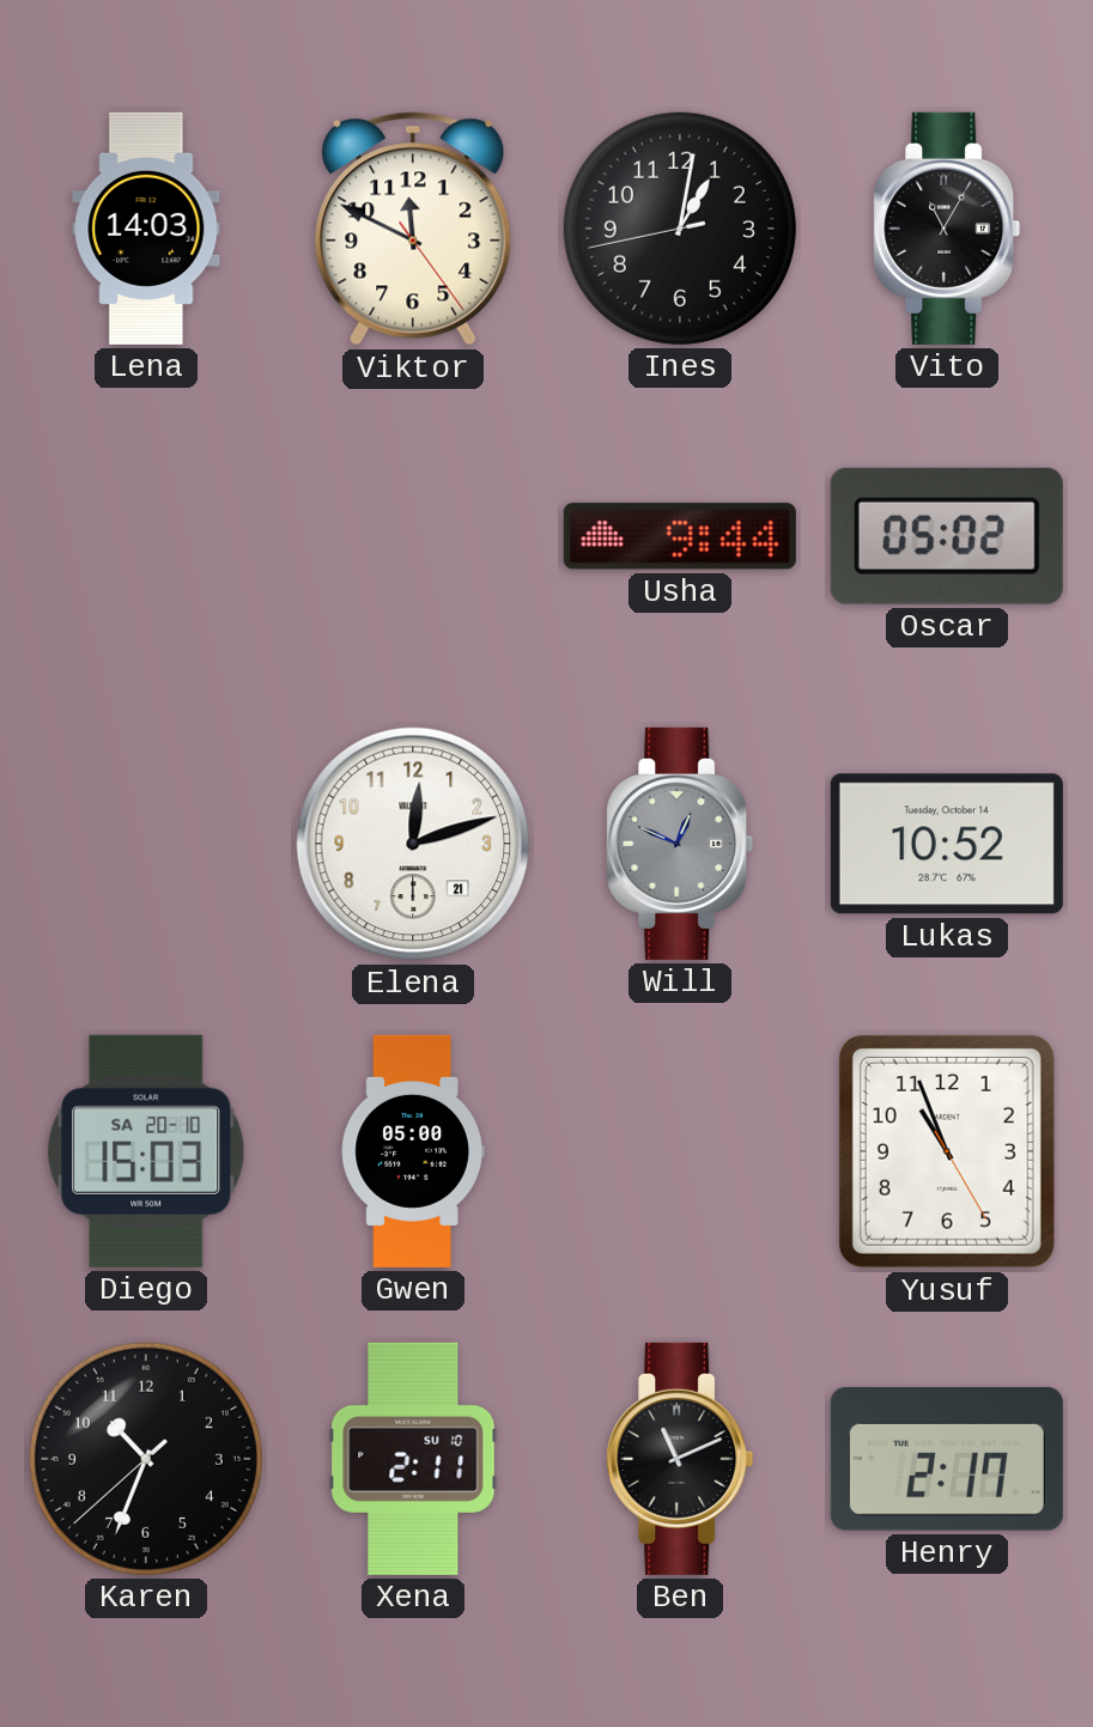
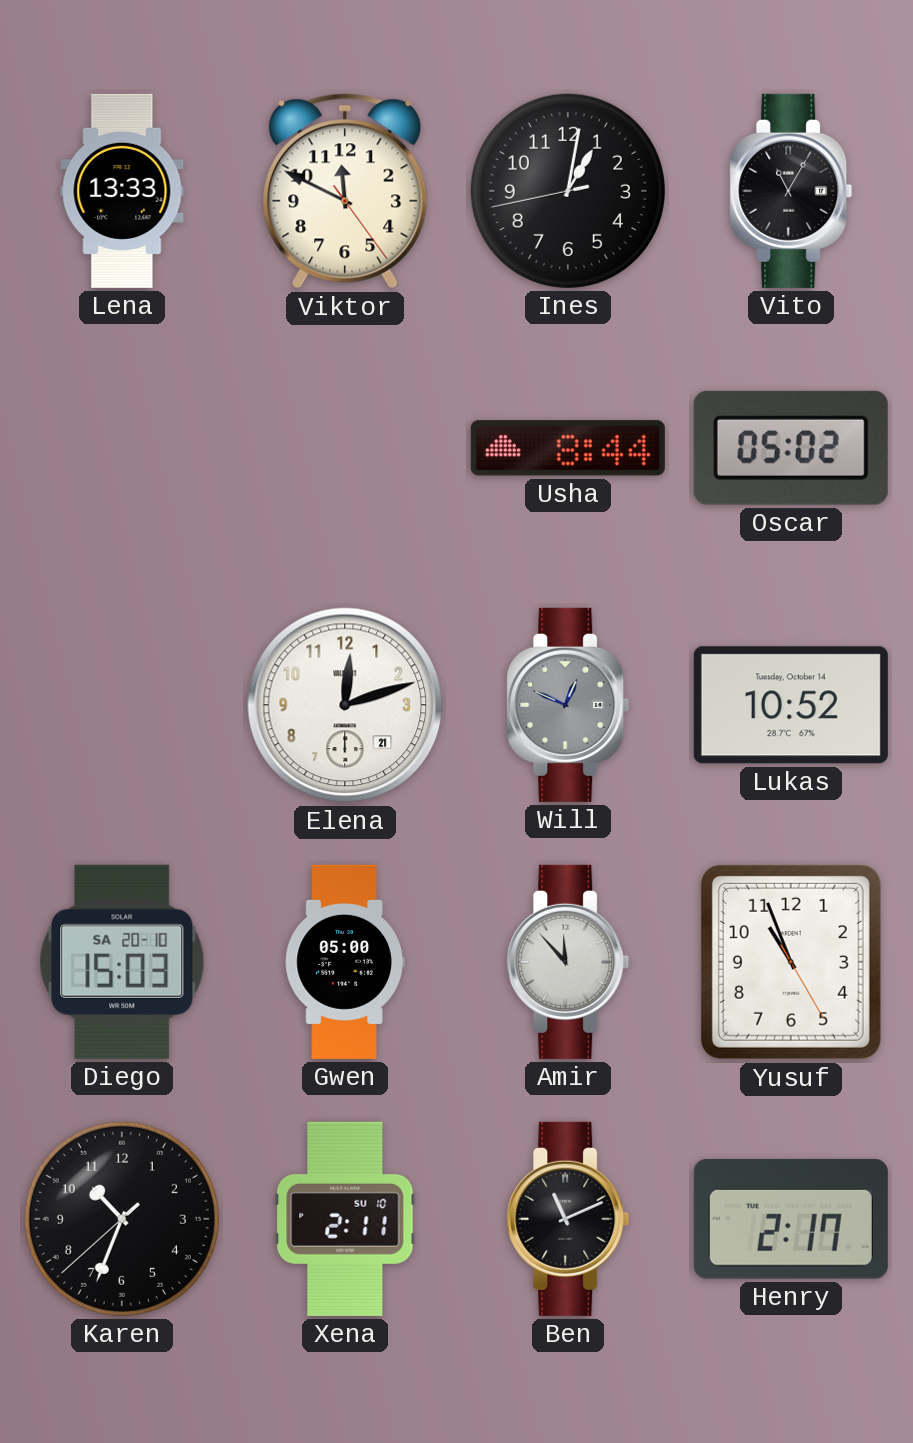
Lena: 14:03 -> 13:33 (122, 191)
Usha: 9:44 -> 8:44 (568, 448)
Amir: none -> 11:53 (568, 962)
